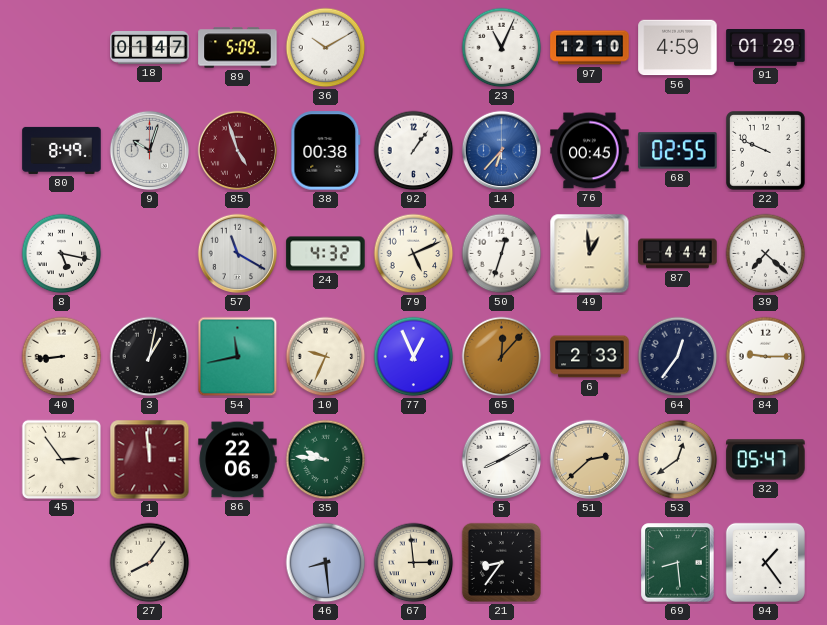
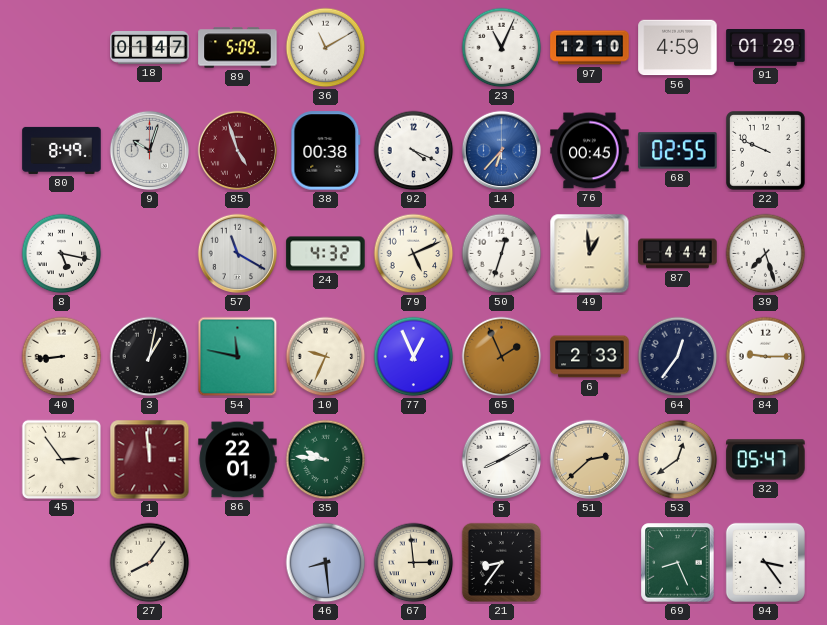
36: 10:10 -> 11:10 (326, 48)
92: 1:06 -> 4:19 (414, 151)
39: 7:22 -> 7:27 (766, 254)
54: 11:43 -> 11:47 (238, 357)
65: 12:07 -> 1:56 (502, 357)
86: 22:06 -> 22:01 (238, 460)
69: 8:29 -> 8:26 (678, 563)
94: 1:24 -> 3:24 (765, 562)
